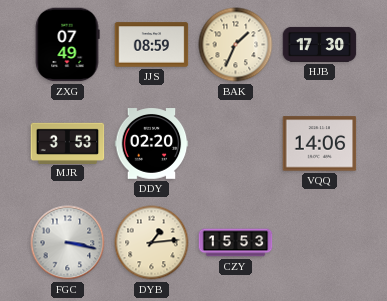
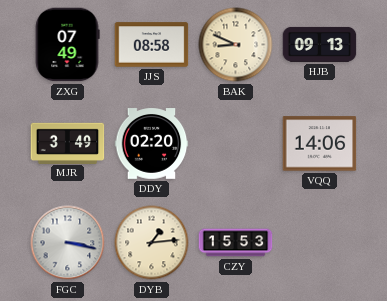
JJS: 08:59 -> 08:58 (152, 45)
BAK: 1:34 -> 8:49 (236, 45)
HJB: 17:30 -> 09:13 (320, 44)
MJR: 3:53 -> 3:49 (68, 143)
